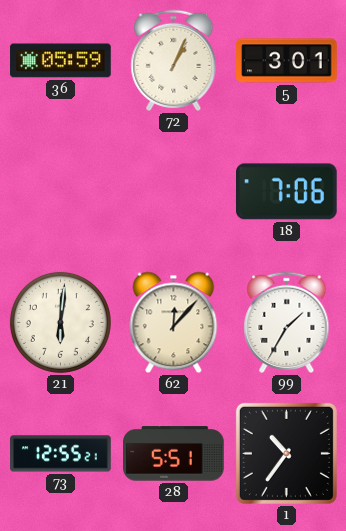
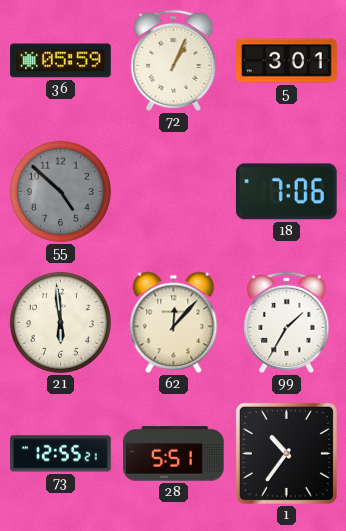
55: none -> 4:52 (60, 191)
21: 6:01 -> 5:59 (60, 322)
